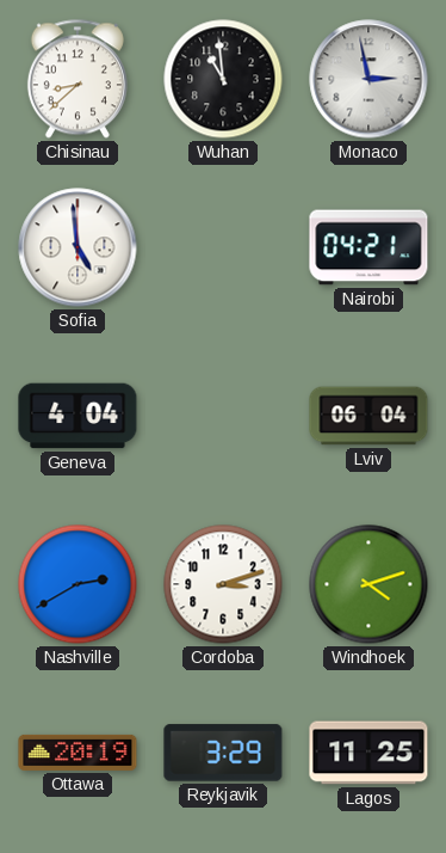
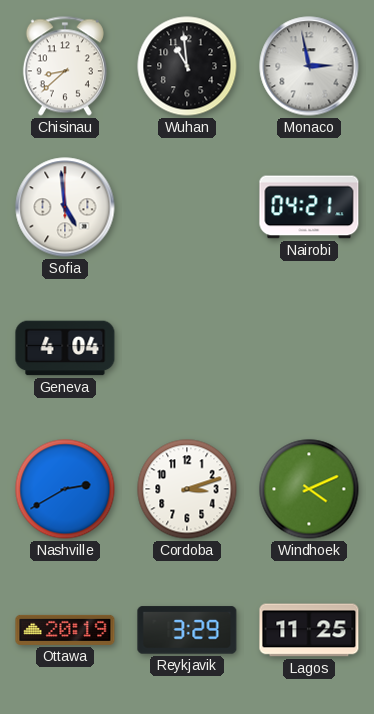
Lviv: 06:04 -> none (368, 416)
Windhoek: 4:12 -> 4:11 (309, 489)
